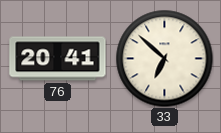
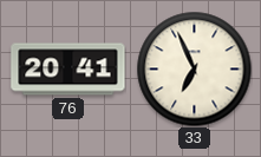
33: 6:52 -> 6:56 (194, 68)
